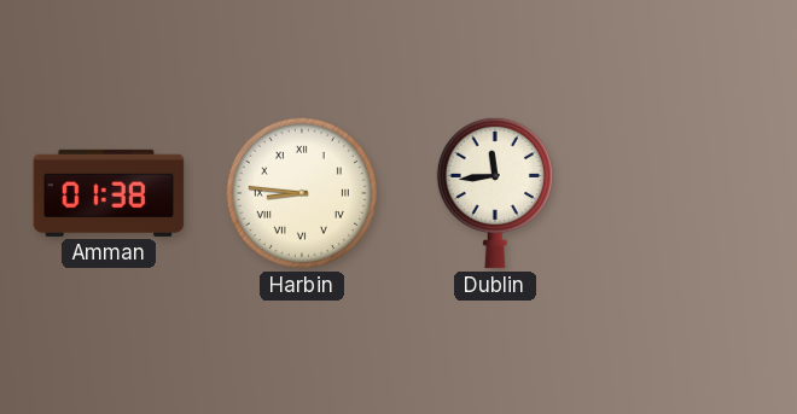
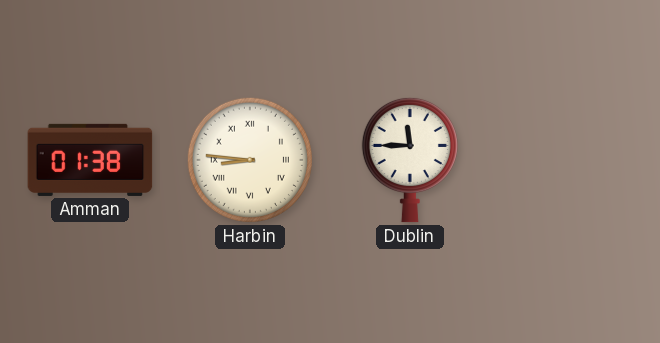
Dublin: 11:44 -> 11:45 (410, 160)
